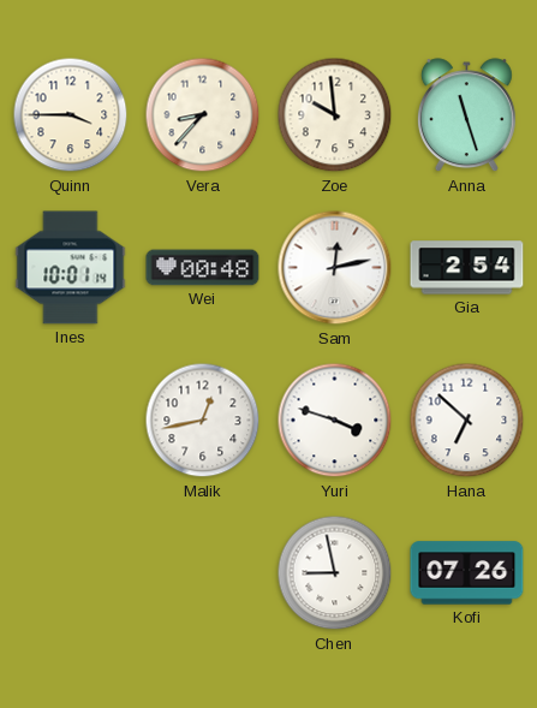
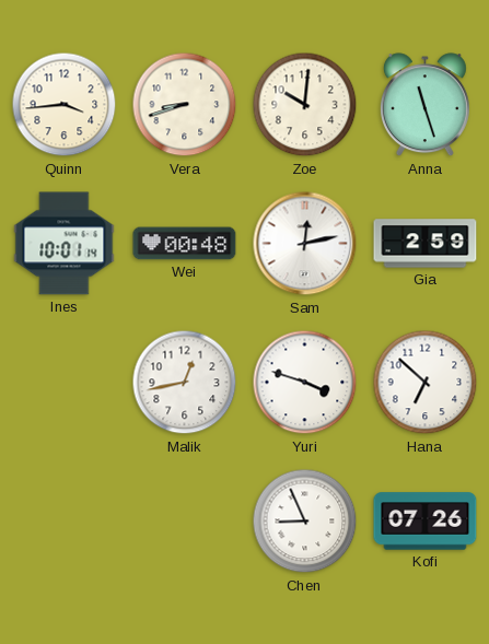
Quinn: 3:45 -> 3:44 (65, 105)
Vera: 8:37 -> 8:42 (185, 105)
Zoe: 9:59 -> 10:01 (305, 105)
Gia: 2:54 -> 2:59 (426, 244)
Chen: 8:58 -> 8:56 (305, 522)
